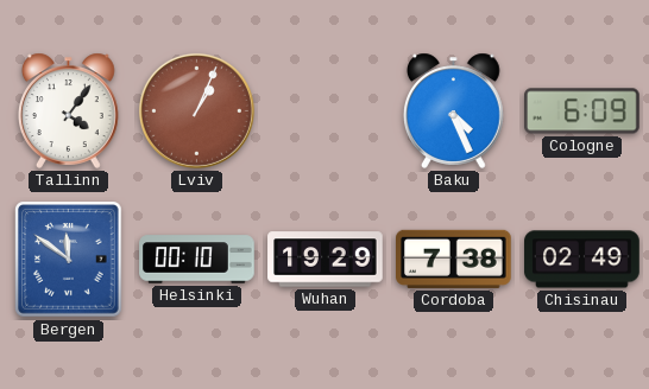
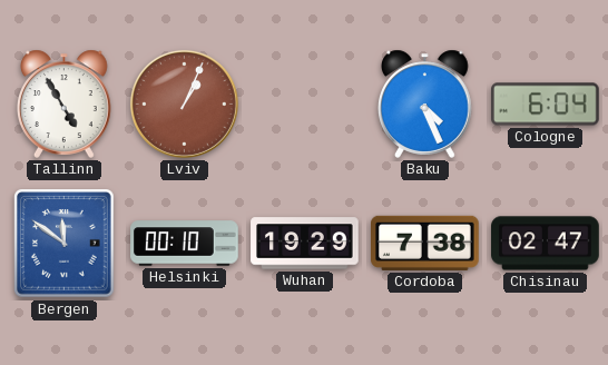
Tallinn: 4:06 -> 4:55 (65, 103)
Cologne: 6:09 -> 6:04 (546, 105)
Chisinau: 02:49 -> 02:47 (546, 244)
